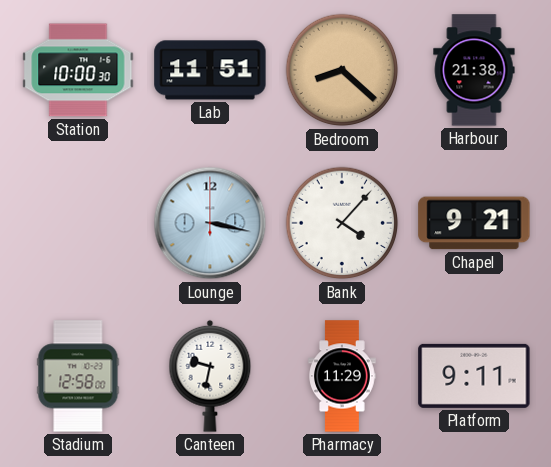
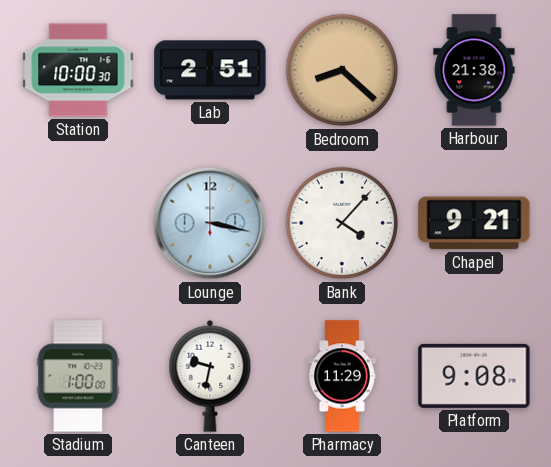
Lab: 11:51 -> 2:51 (210, 70)
Stadium: 12:58 -> 1:00 (78, 376)
Platform: 9:11 -> 9:08 (474, 376)
